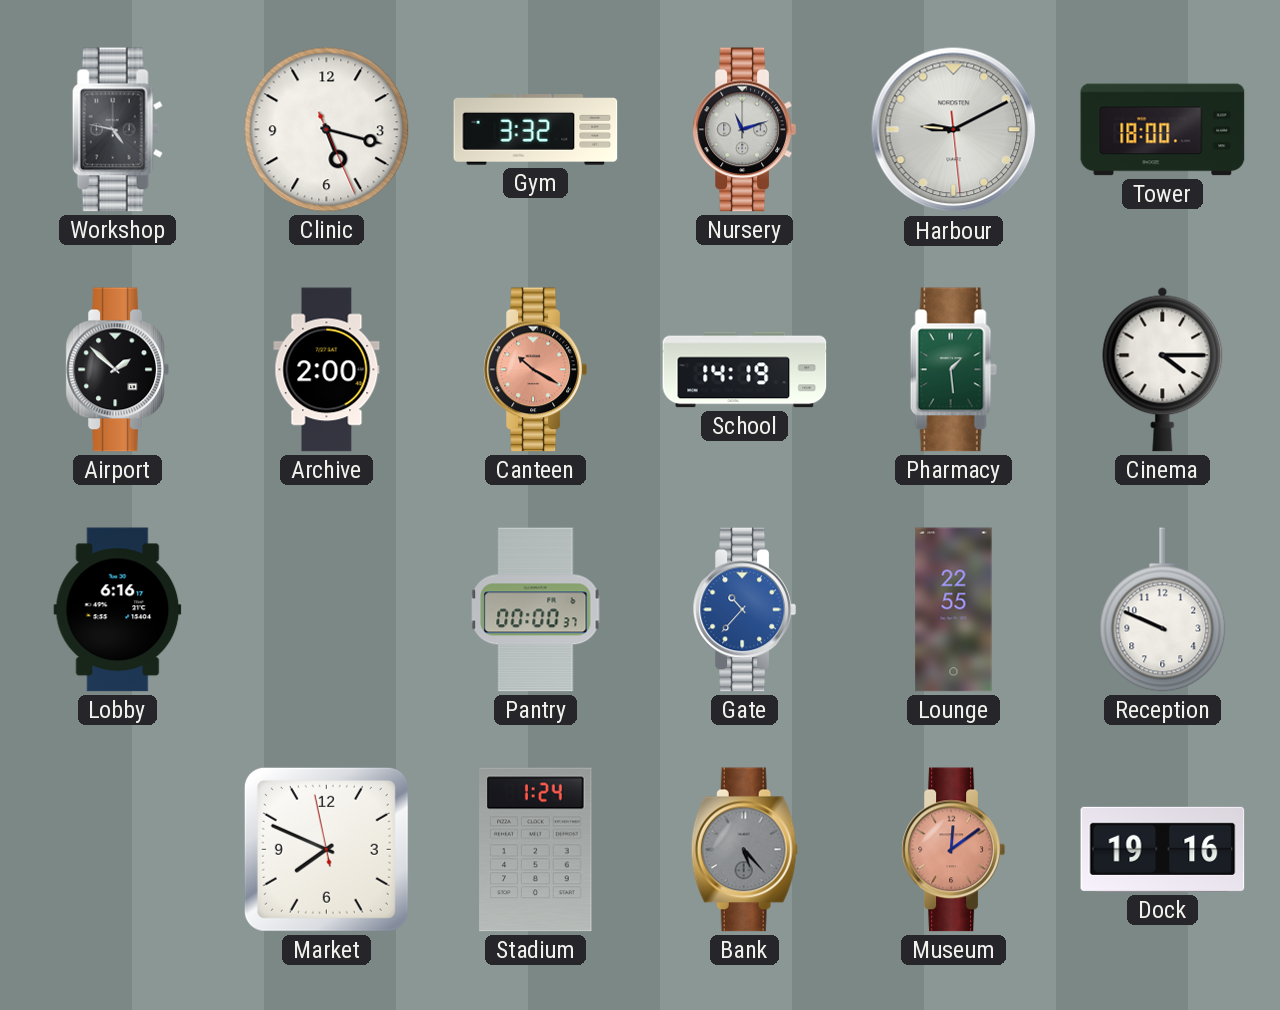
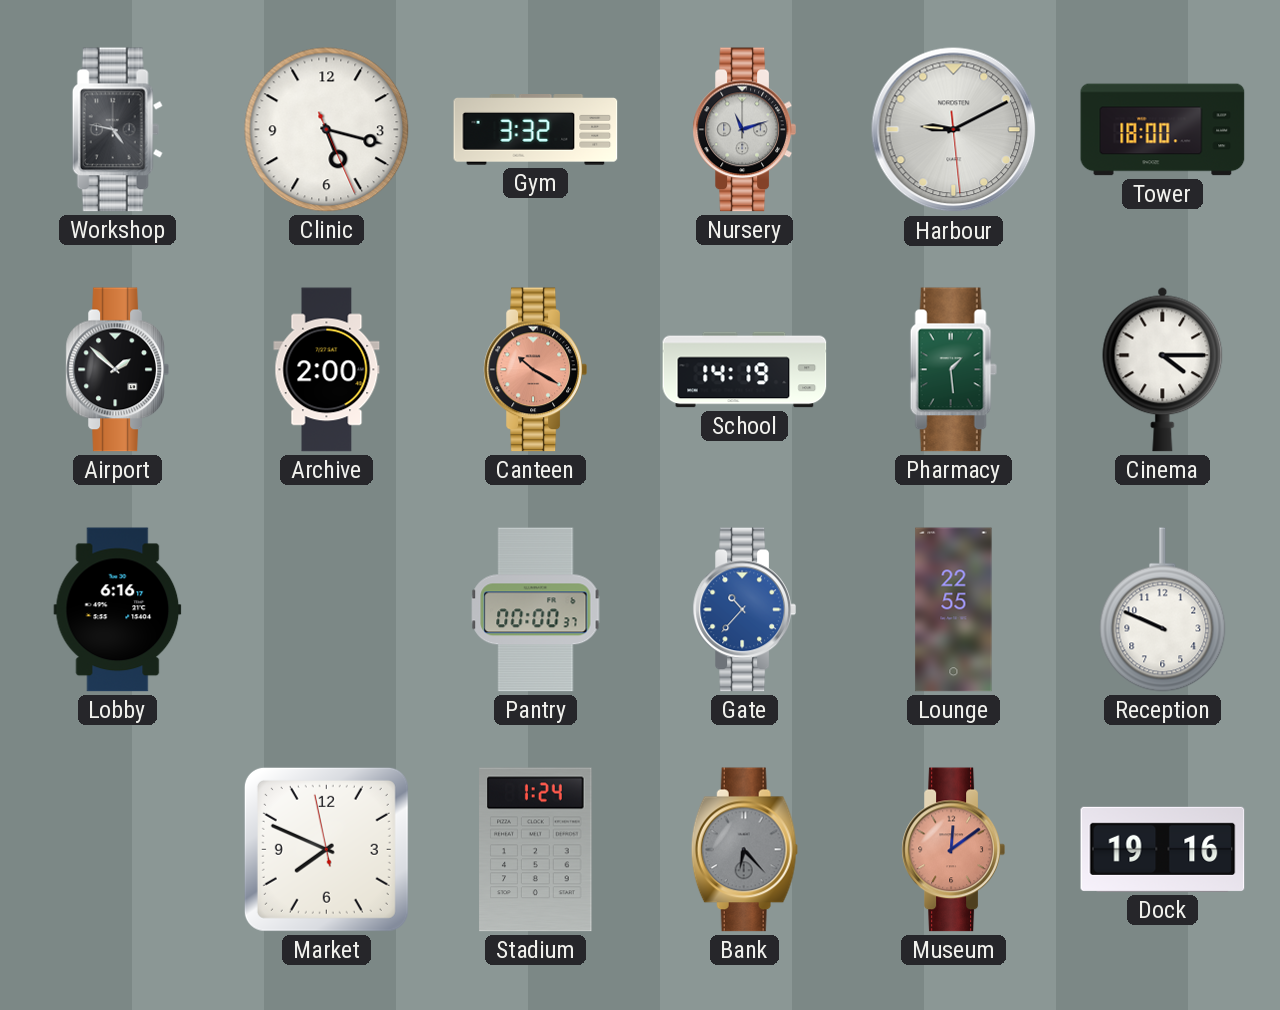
Bank: 5:23 -> 6:23 (744, 850)
